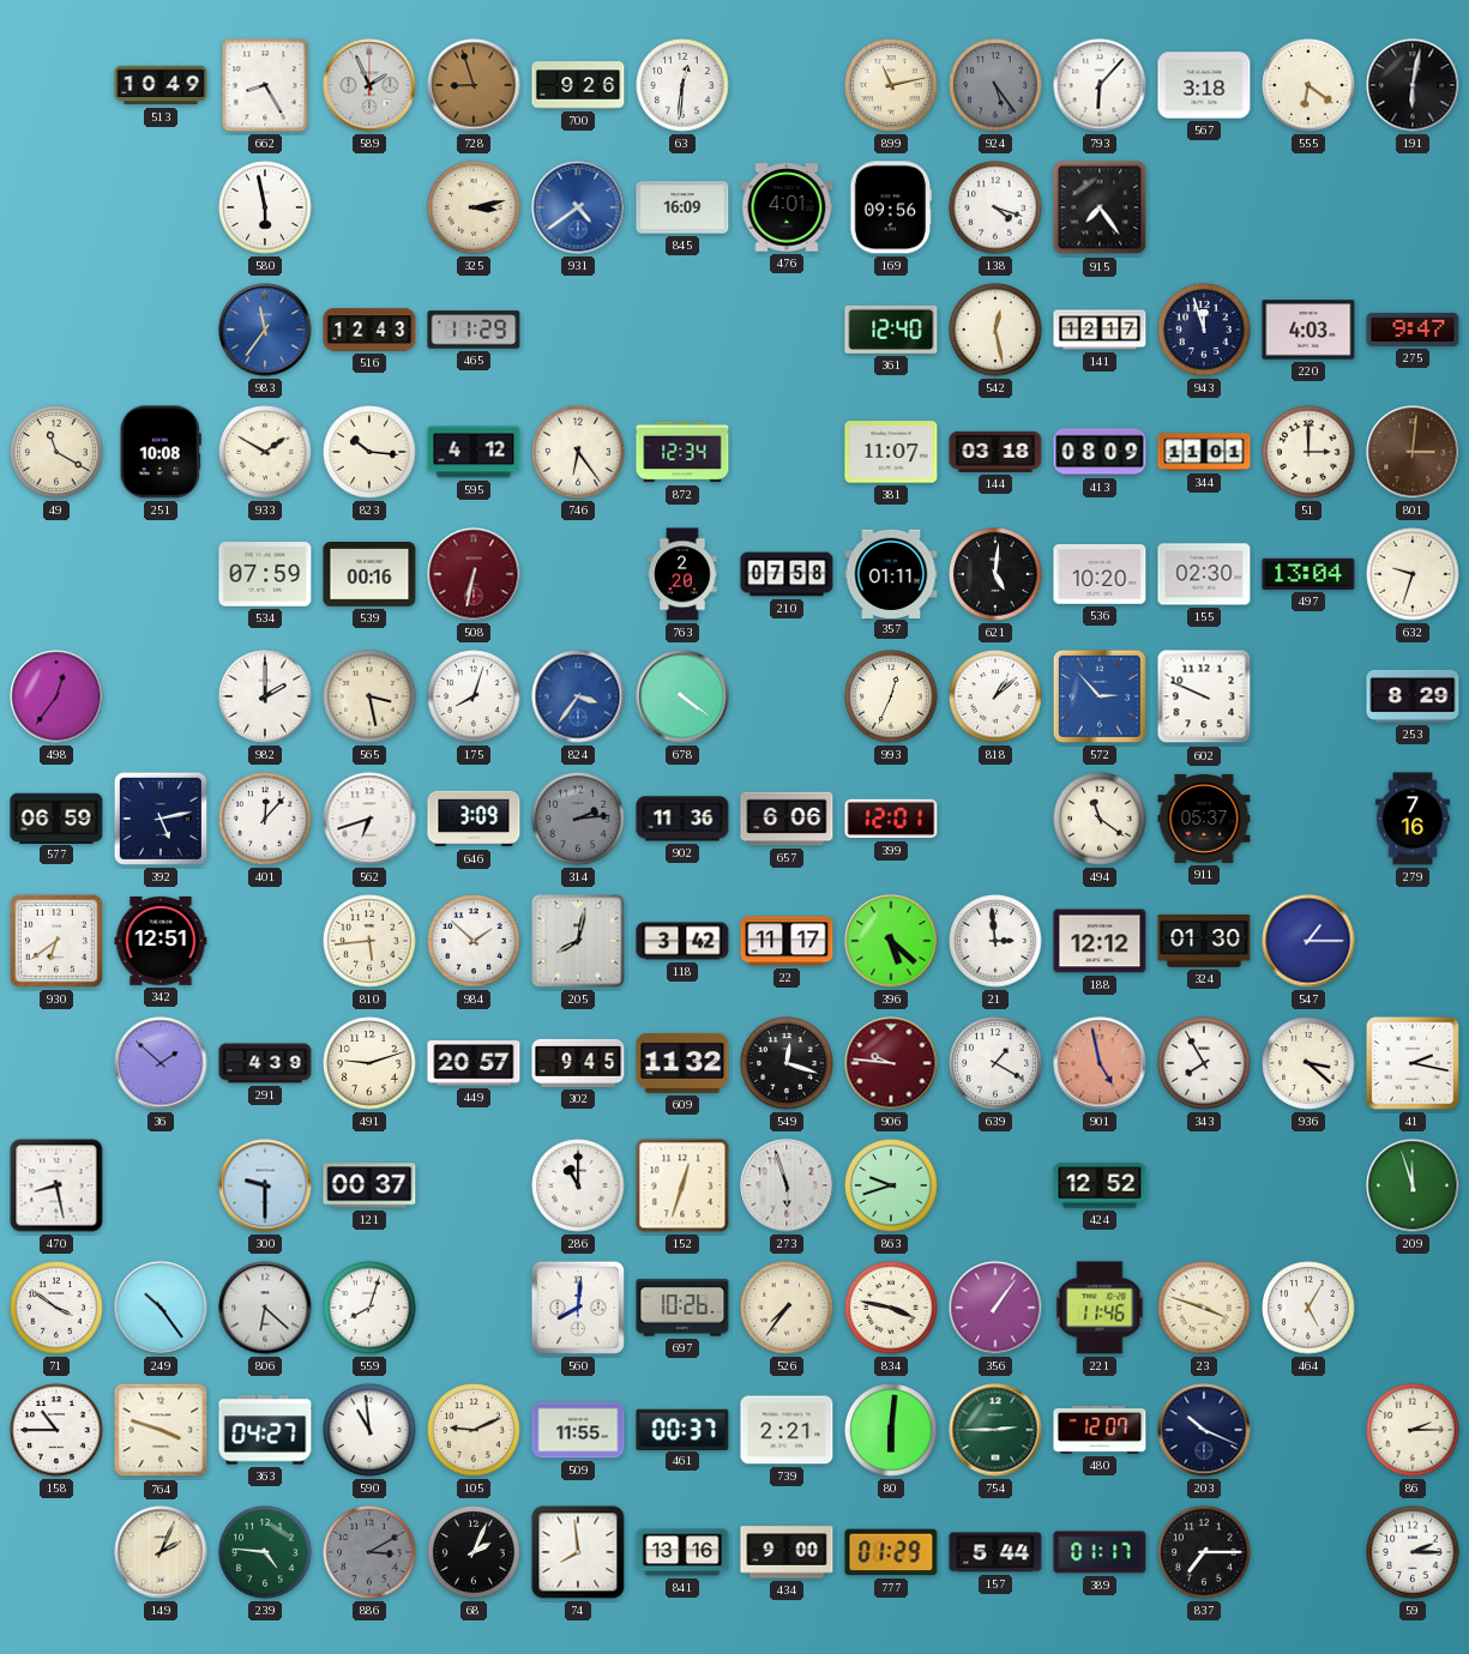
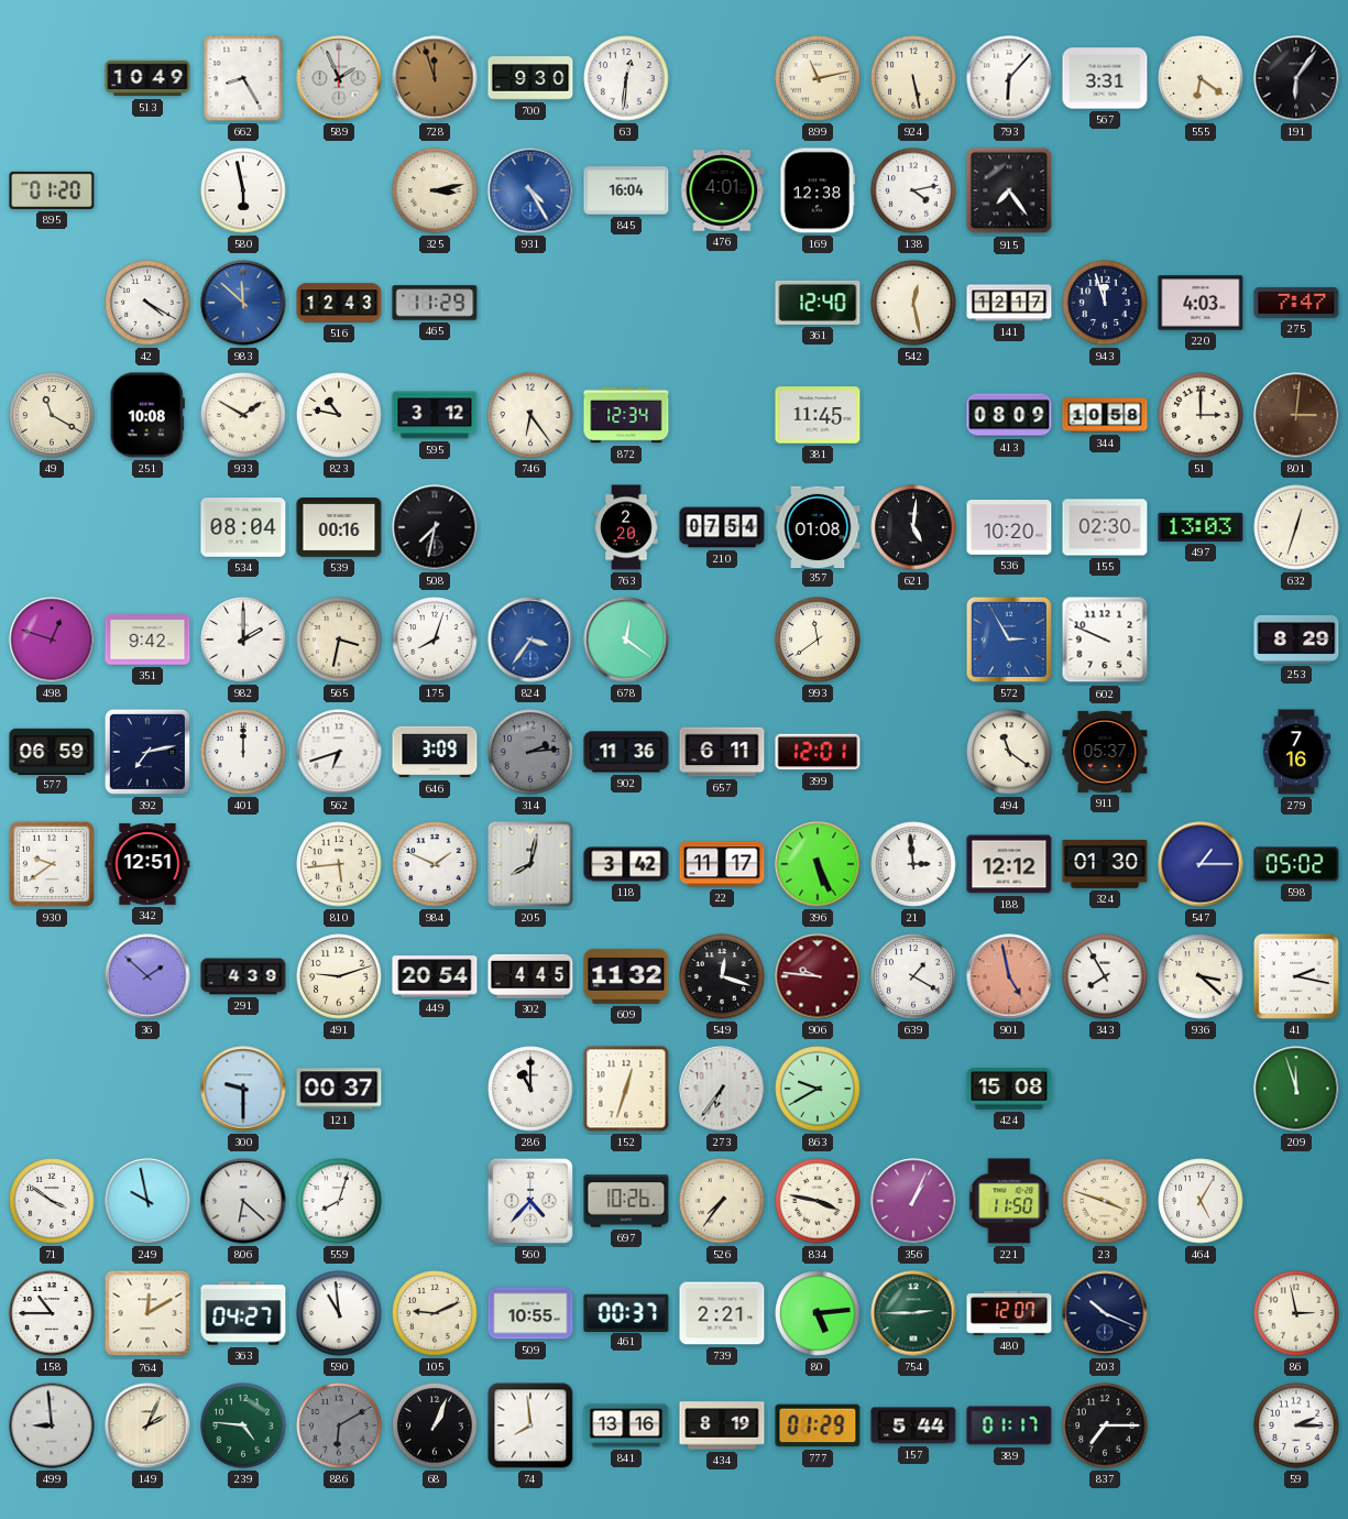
728: 8:57 -> 11:57 (435, 78)
700: 9:26 -> 9:30 (530, 78)
924: 5:24 -> 5:28 (913, 78)
924 dial: grey -> cream (913, 78)
567: 3:18 -> 3:31 (1105, 78)
191: 6:02 -> 6:06 (1296, 78)
895: none -> 01:20 (52, 190)
931: 4:39 -> 4:25 (530, 190)
845: 16:09 -> 16:04 (626, 190)
169: 09:56 -> 12:38 (818, 190)
138: 4:18 -> 4:13 (913, 190)
42: none -> 4:20 (147, 303)
983: 11:36 -> 11:52 (243, 303)
275: 9:47 -> 7:47 (1296, 303)
823: 10:16 -> 10:47 (339, 415)
595: 4:12 -> 3:12 (435, 415)
381: 11:07 -> 11:45 (818, 415)
144: 03:18 -> none (995, 452)
344: 11:01 -> 10:58 (1105, 415)
534: 07:59 -> 08:04 (243, 527)
508: 6:32 -> 7:32 (435, 527)
508 dial: burgundy -> black (435, 527)
210: 07:58 -> 07:54 (722, 527)
357: 01:11 -> 01:08 (818, 526)
497: 13:04 -> 13:03 (1201, 527)
632: 9:33 -> 12:33 (1296, 527)
498: 12:36 -> 12:48 (52, 640)
351: none -> 9:42 (147, 640)
565: 3:28 -> 3:32 (339, 640)
678: 4:21 -> 12:21 (626, 640)
993: 12:34 -> 11:39 (818, 640)
818: 1:08 -> none (995, 696)
572: 2:53 -> 2:55 (1009, 640)
392: 5:13 -> 7:13 (147, 752)
401: 12:07 -> 12:00 (243, 752)
657: 6:06 -> 6:11 (722, 752)
930: 6:39 -> 9:39 (52, 864)
984: 1:52 -> 1:49 (435, 864)
396: 5:22 -> 5:26 (818, 864)
598: none -> 05:02 (1296, 864)
449: 20:57 -> 20:54 (435, 976)
302: 9:45 -> 4:45 (530, 976)
470: 8:28 -> none (56, 1185)
273: 5:57 -> 6:36 (722, 1089)
863: 9:42 -> 9:40 (818, 1089)
424: 12:52 -> 15:08 (1009, 1089)
249: 10:24 -> 9:58 (147, 1201)
560: 8:01 -> 4:37 (530, 1201)
356: 1:06 -> 1:04 (913, 1201)
221: 11:46 -> 11:50 (1009, 1201)
764: 3:48 -> 12:10 (147, 1313)
509: 11:55 -> 10:55 (530, 1313)
80: 6:01 -> 5:14 (818, 1313)
86: 2:15 -> 2:58 (1296, 1313)
499: none -> 8:59 (52, 1425)
886: 3:10 -> 6:10 (339, 1425)
68: 2:04 -> 1:04 (435, 1425)
434: 9:00 -> 8:19 (722, 1425)
